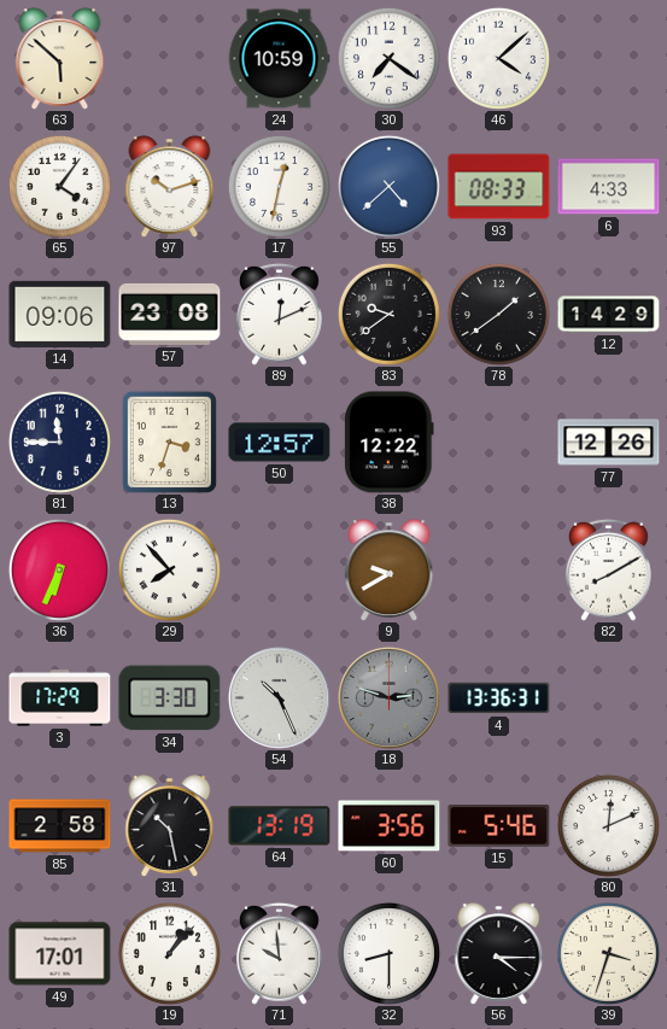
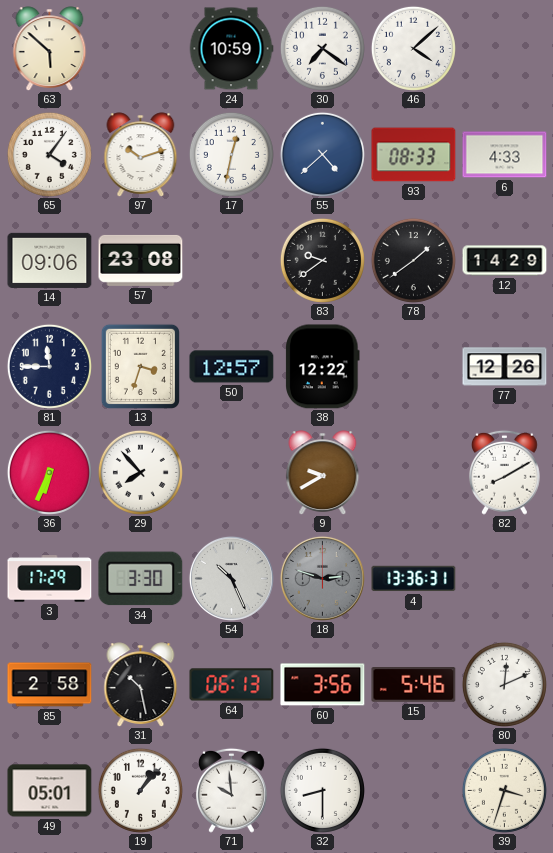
89: 12:11 -> none (279, 314)
64: 13:19 -> 06:13 (232, 685)
49: 17:01 -> 05:01 (50, 791)
56: 4:15 -> none (499, 954)
